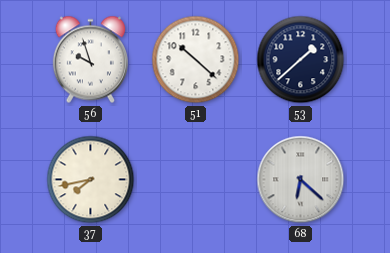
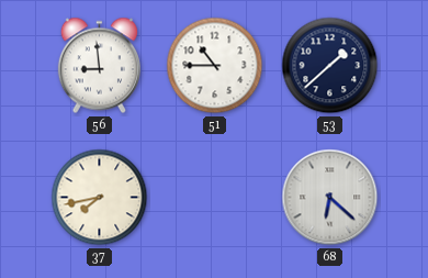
56: 9:57 -> 8:59 (99, 66)
51: 10:22 -> 10:45 (215, 66)
